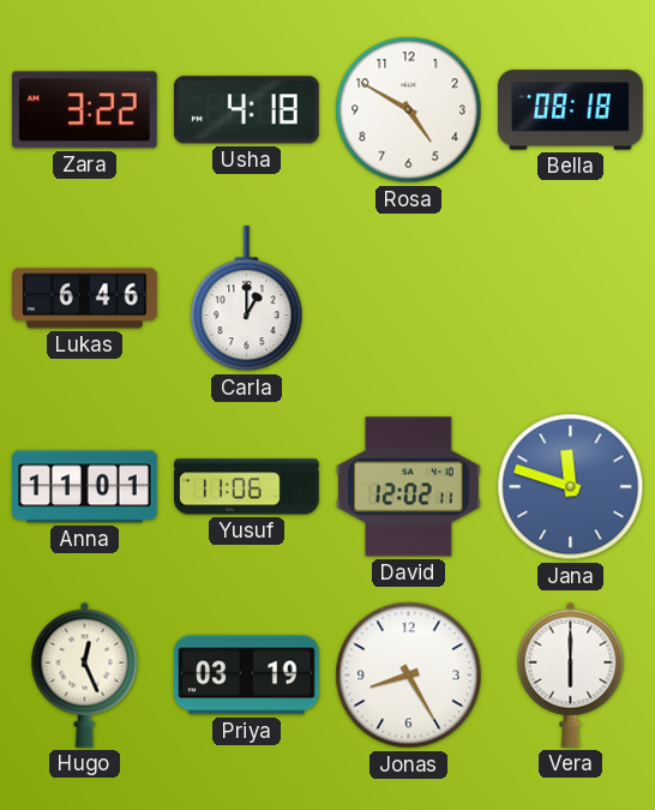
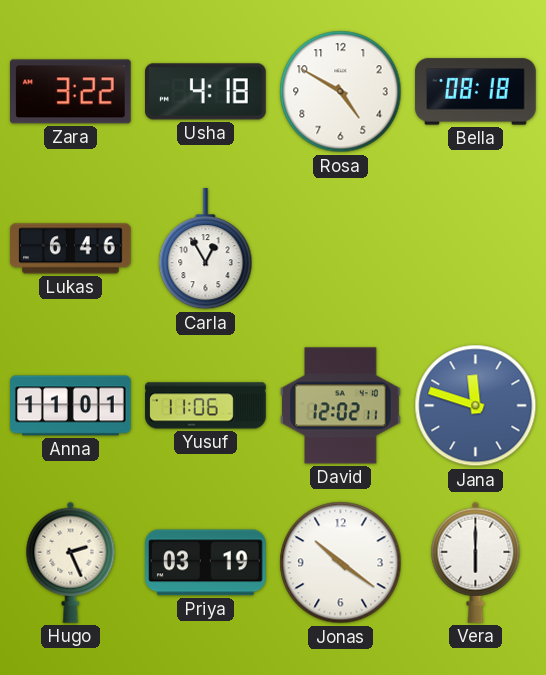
Carla: 1:00 -> 12:55 (206, 249)
Hugo: 12:26 -> 2:26 (71, 562)
Jonas: 8:25 -> 10:21 (341, 563)
